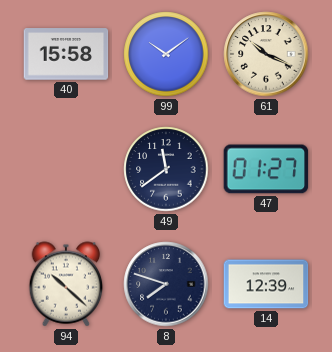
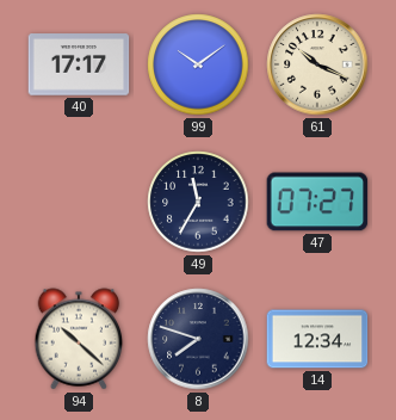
40: 15:58 -> 17:17 (79, 64)
49: 11:39 -> 11:35 (198, 202)
47: 01:27 -> 07:27 (317, 202)
14: 12:39 -> 12:34 (317, 339)
